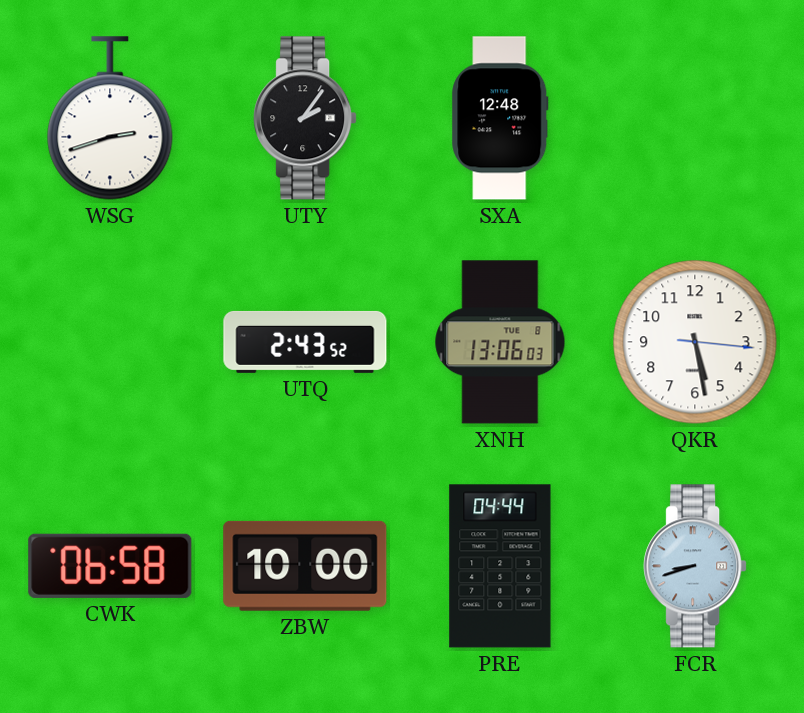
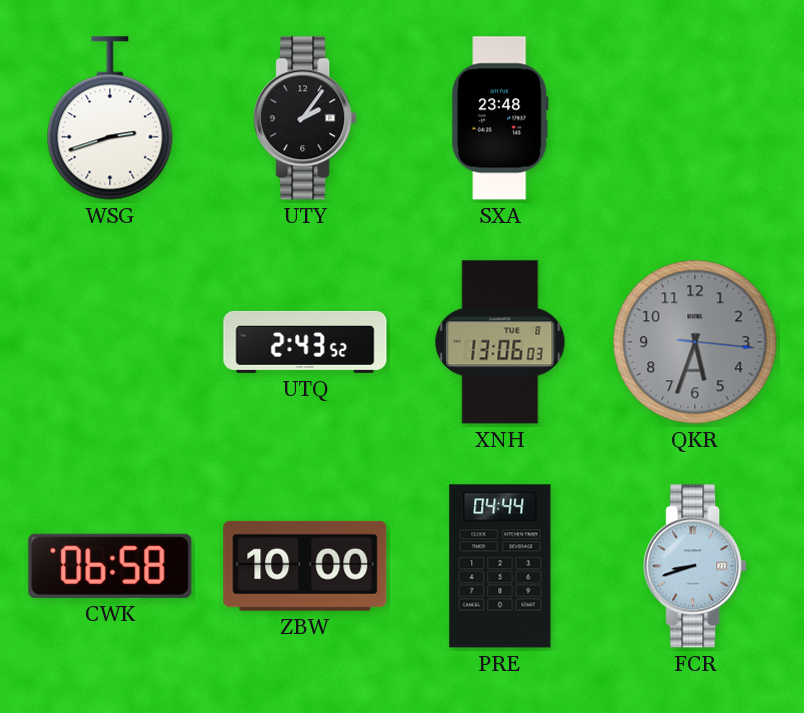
SXA: 12:48 -> 23:48 (500, 118)
QKR: 5:28 -> 5:33 (695, 342)
QKR dial: white -> grey (695, 342)
